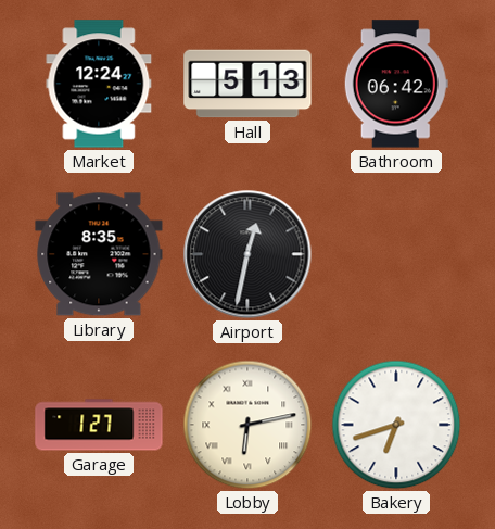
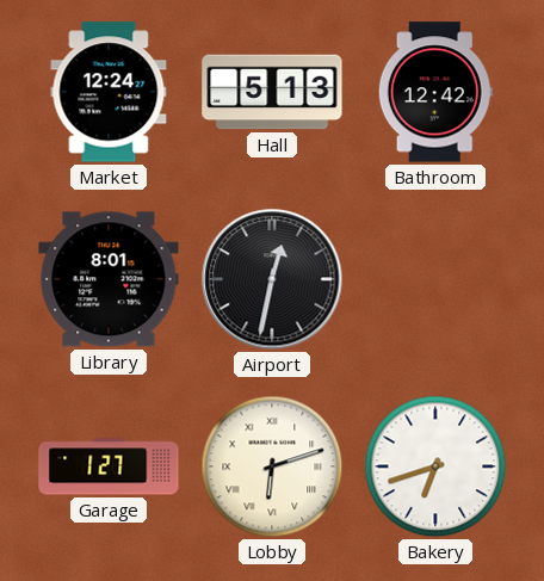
Bathroom: 06:42 -> 12:42 (435, 92)
Library: 8:35 -> 8:01 (109, 279)
Lobby: 6:13 -> 6:12 (272, 466)
